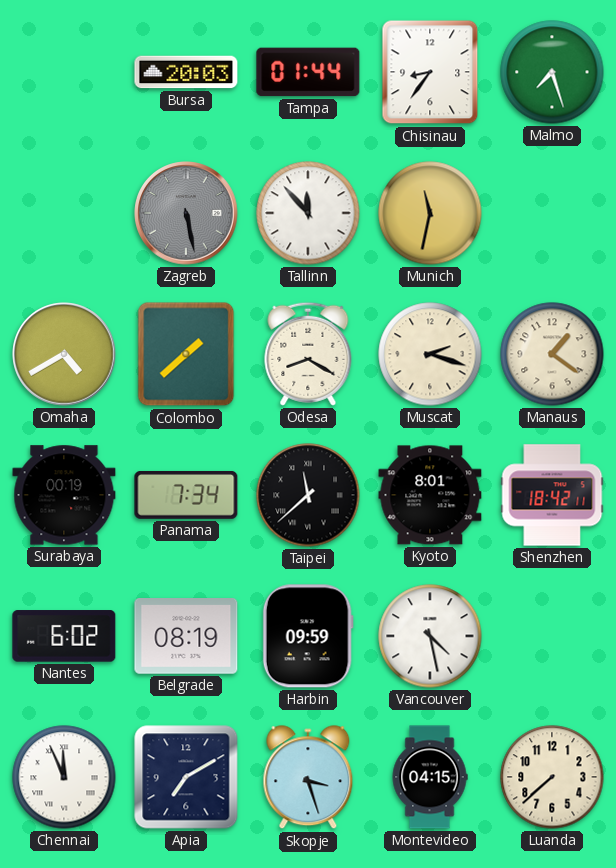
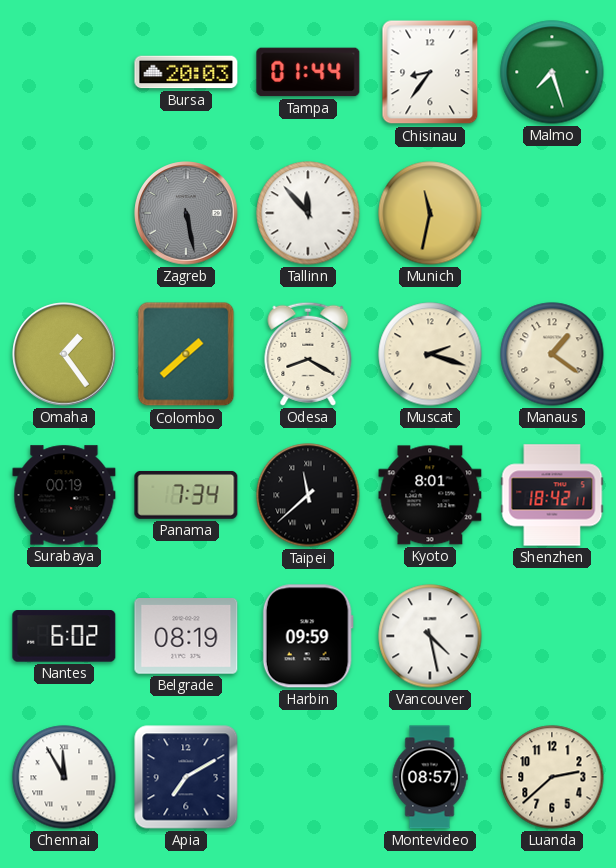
Omaha: 4:40 -> 1:24 (64, 354)
Chennai: 11:56 -> 11:55 (64, 777)
Skopje: 3:27 -> none (308, 778)
Montevideo: 04:15 -> 08:57 (430, 777)
Luanda: 7:38 -> 2:38 (552, 777)
